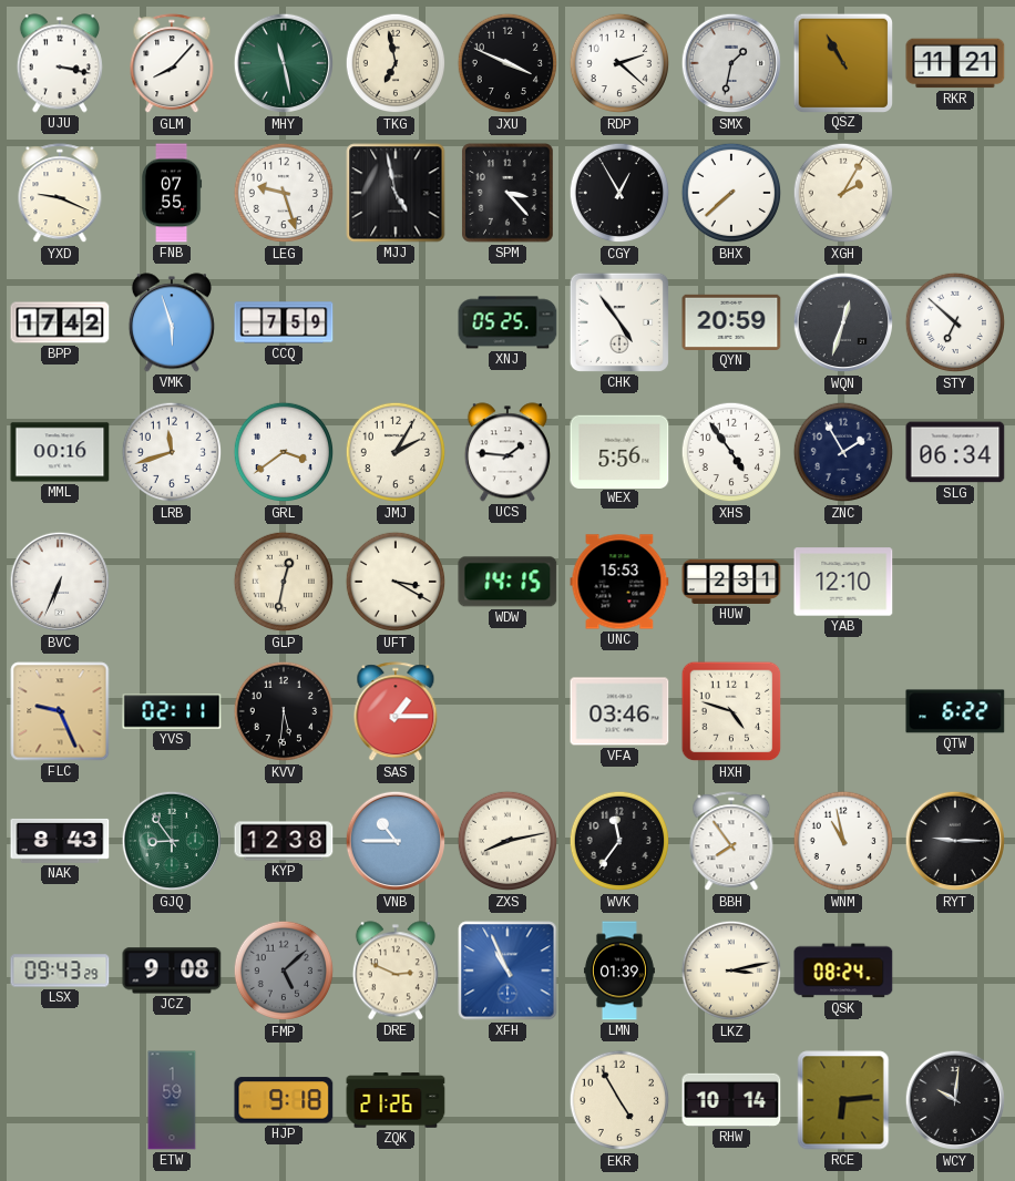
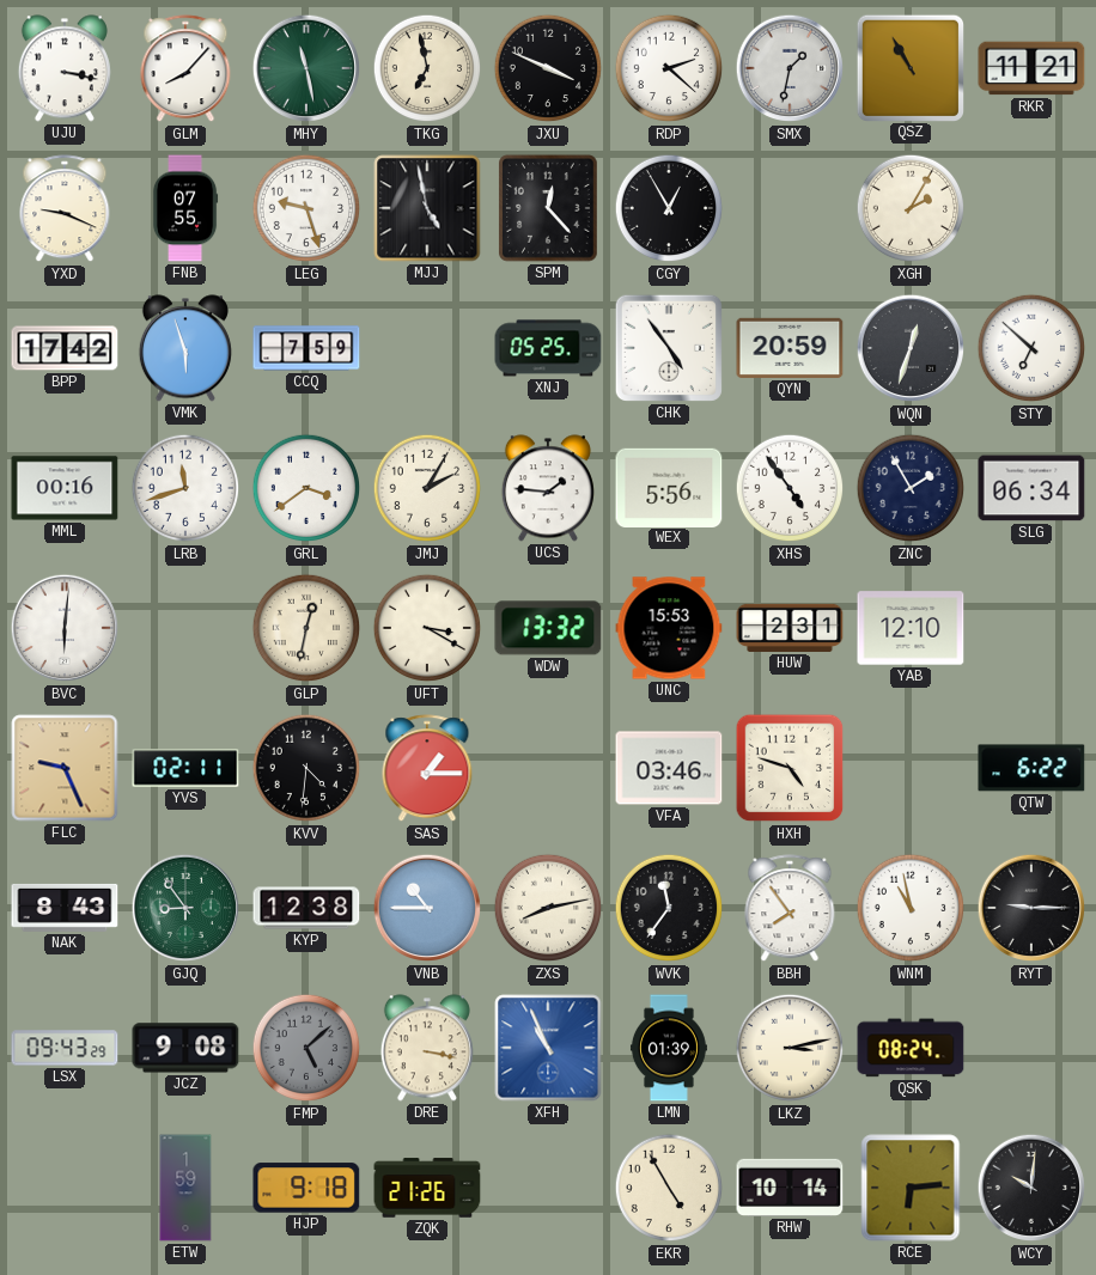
SPM: 3:23 -> 12:23 (549, 209)
BHX: 7:38 -> none (731, 193)
BVC: 6:34 -> 6:01 (65, 628)
WDW: 14:15 -> 13:32 (548, 628)
KVV: 5:31 -> 4:31 (306, 768)
DRE: 2:49 -> 3:17 (427, 1048)
